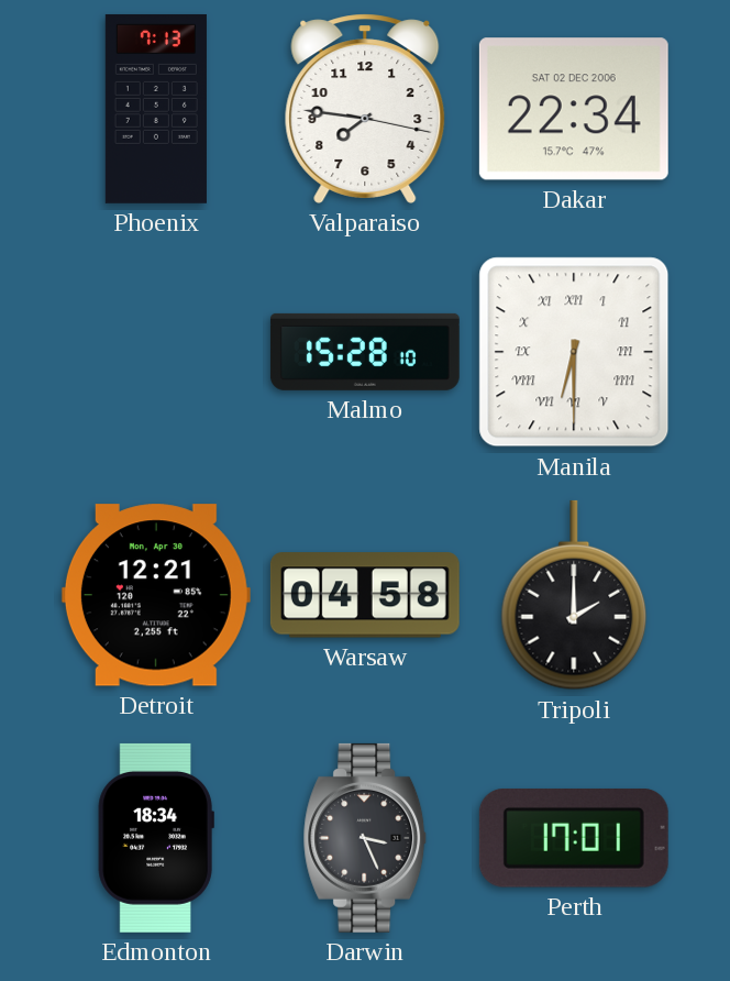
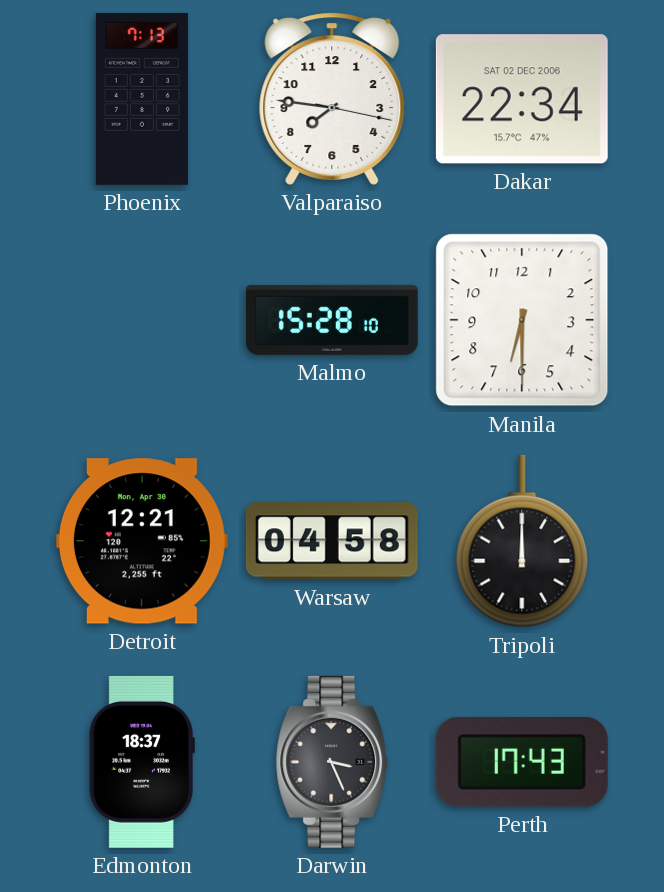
Manila numerals: Roman -> Arabic (522, 320)
Tripoli: 2:00 -> 12:00 (522, 541)
Edmonton: 18:34 -> 18:37 (142, 762)
Perth: 17:01 -> 17:43 (522, 763)
